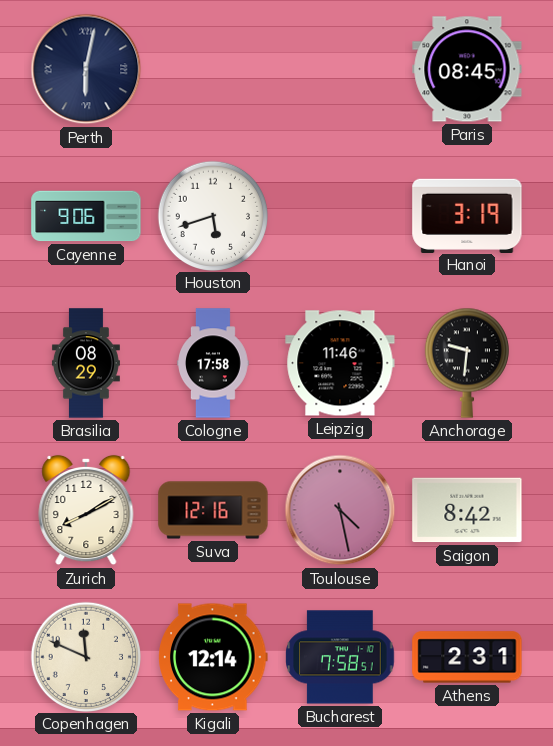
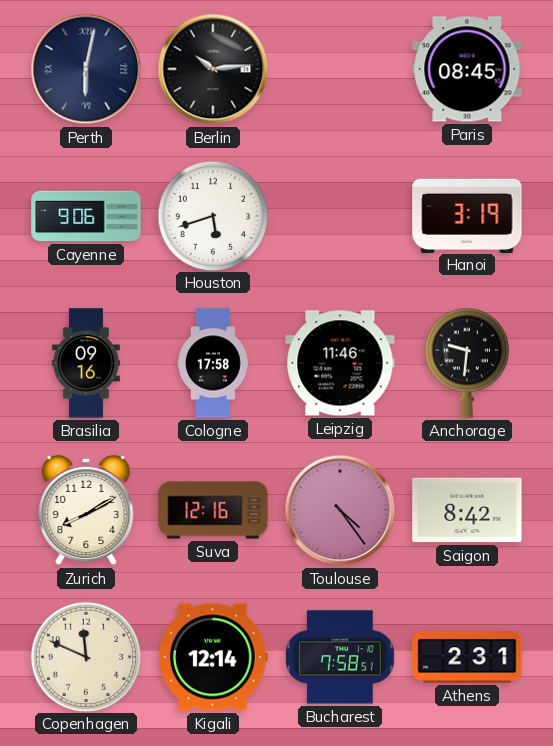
Berlin: none -> 10:14 (213, 69)
Brasilia: 08:29 -> 09:16 (86, 363)
Toulouse: 4:28 -> 4:24 (340, 510)
